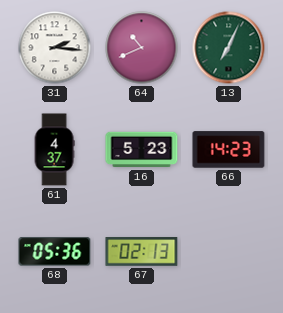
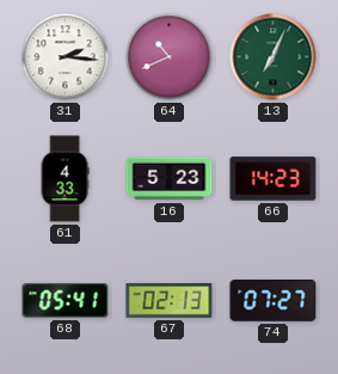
61: 4:37 -> 4:33 (64, 179)
68: 05:36 -> 05:41 (66, 301)
74: none -> 07:27 (274, 301)
